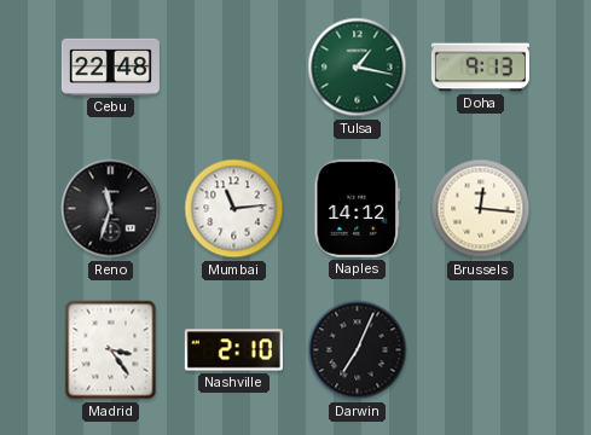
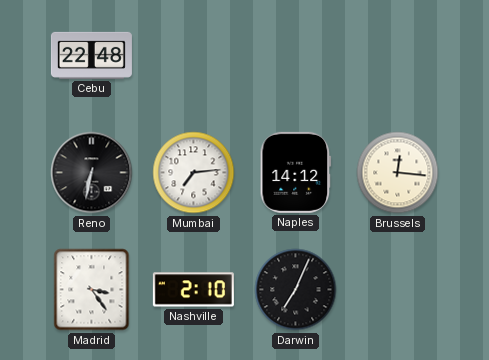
Tulsa: 1:17 -> none (358, 68)
Doha: 9:13 -> none (480, 68)
Reno: 11:33 -> 6:32 (92, 173)
Mumbai: 11:14 -> 7:14 (194, 173)
